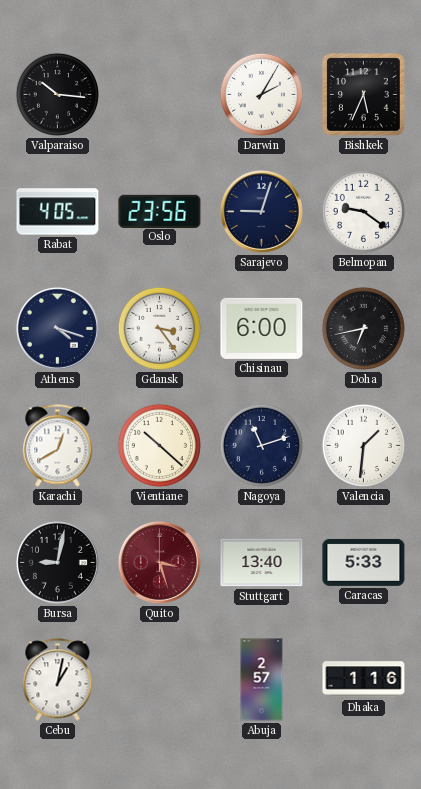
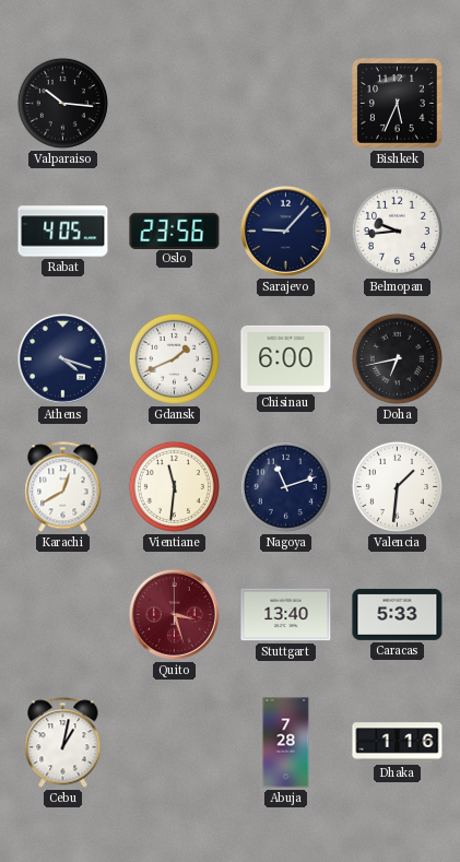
Darwin: 2:05 -> none (261, 94)
Sarajevo: 9:03 -> 9:07 (285, 231)
Belmopan: 9:21 -> 9:44 (397, 231)
Gdansk: 3:24 -> 1:41 (174, 358)
Vientiane: 10:22 -> 11:31 (174, 486)
Bursa: 9:02 -> none (57, 562)
Abuja: 2:57 -> 7:28 (286, 743)
